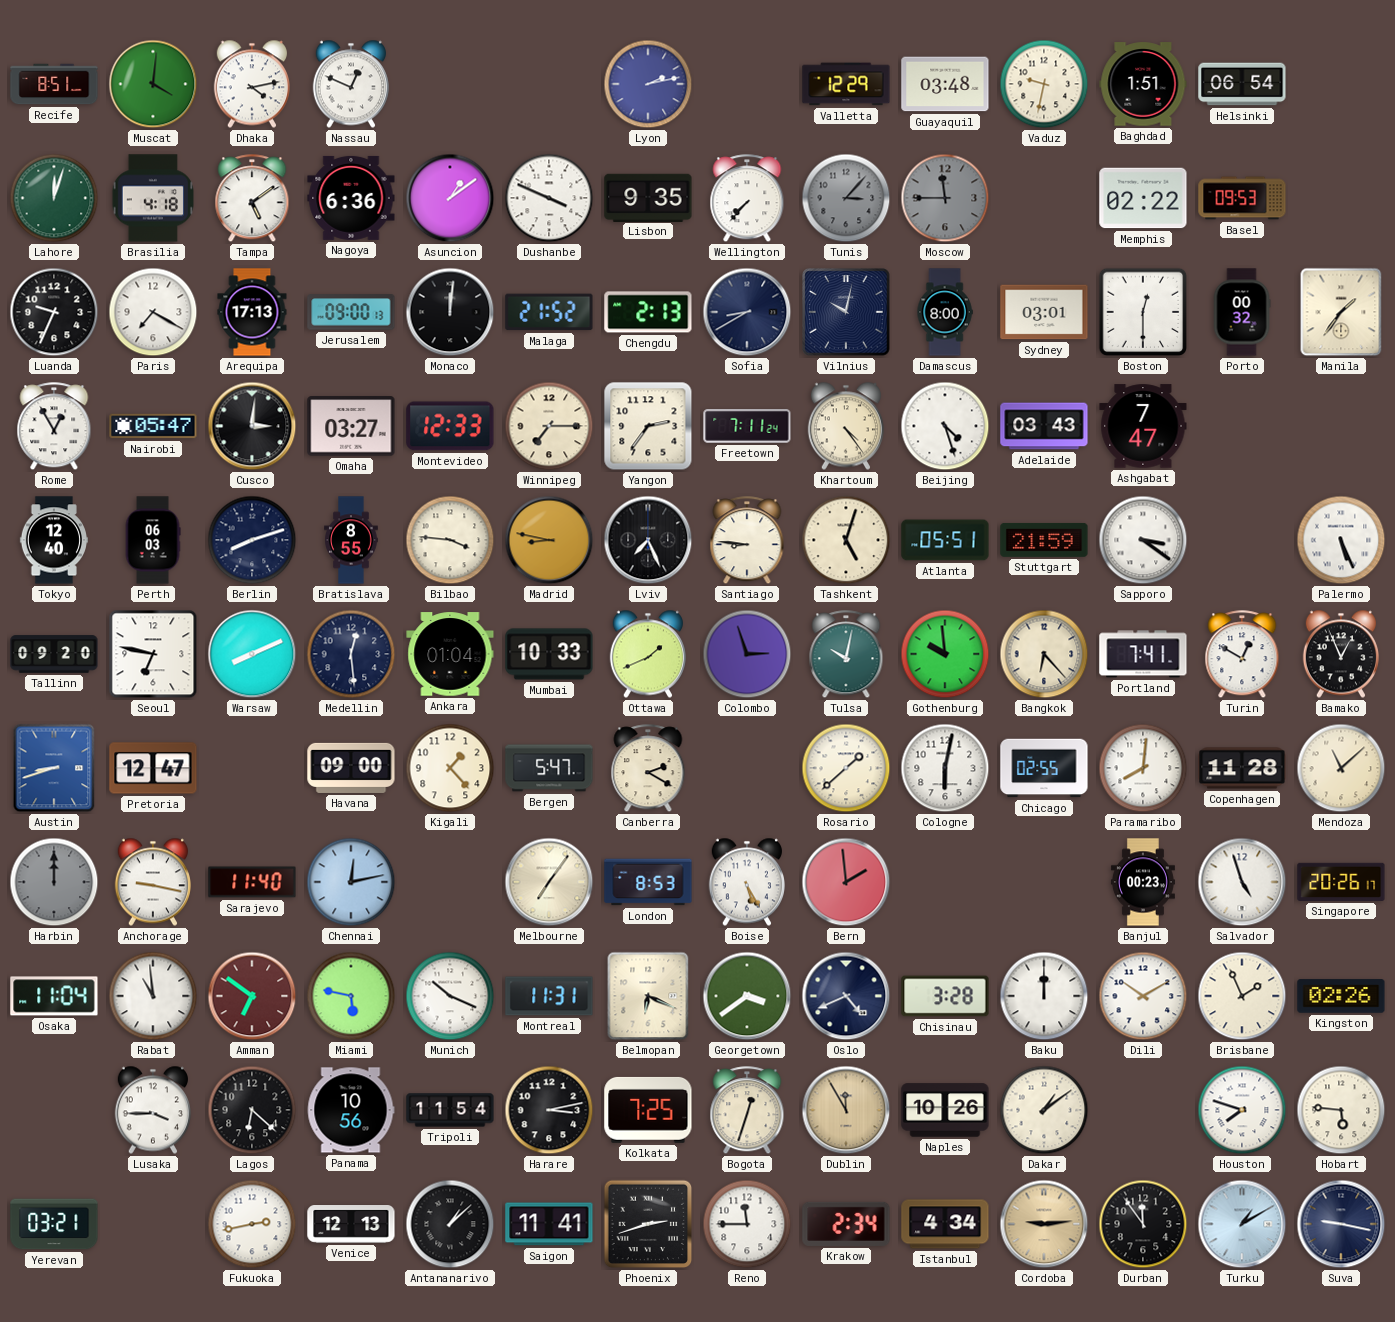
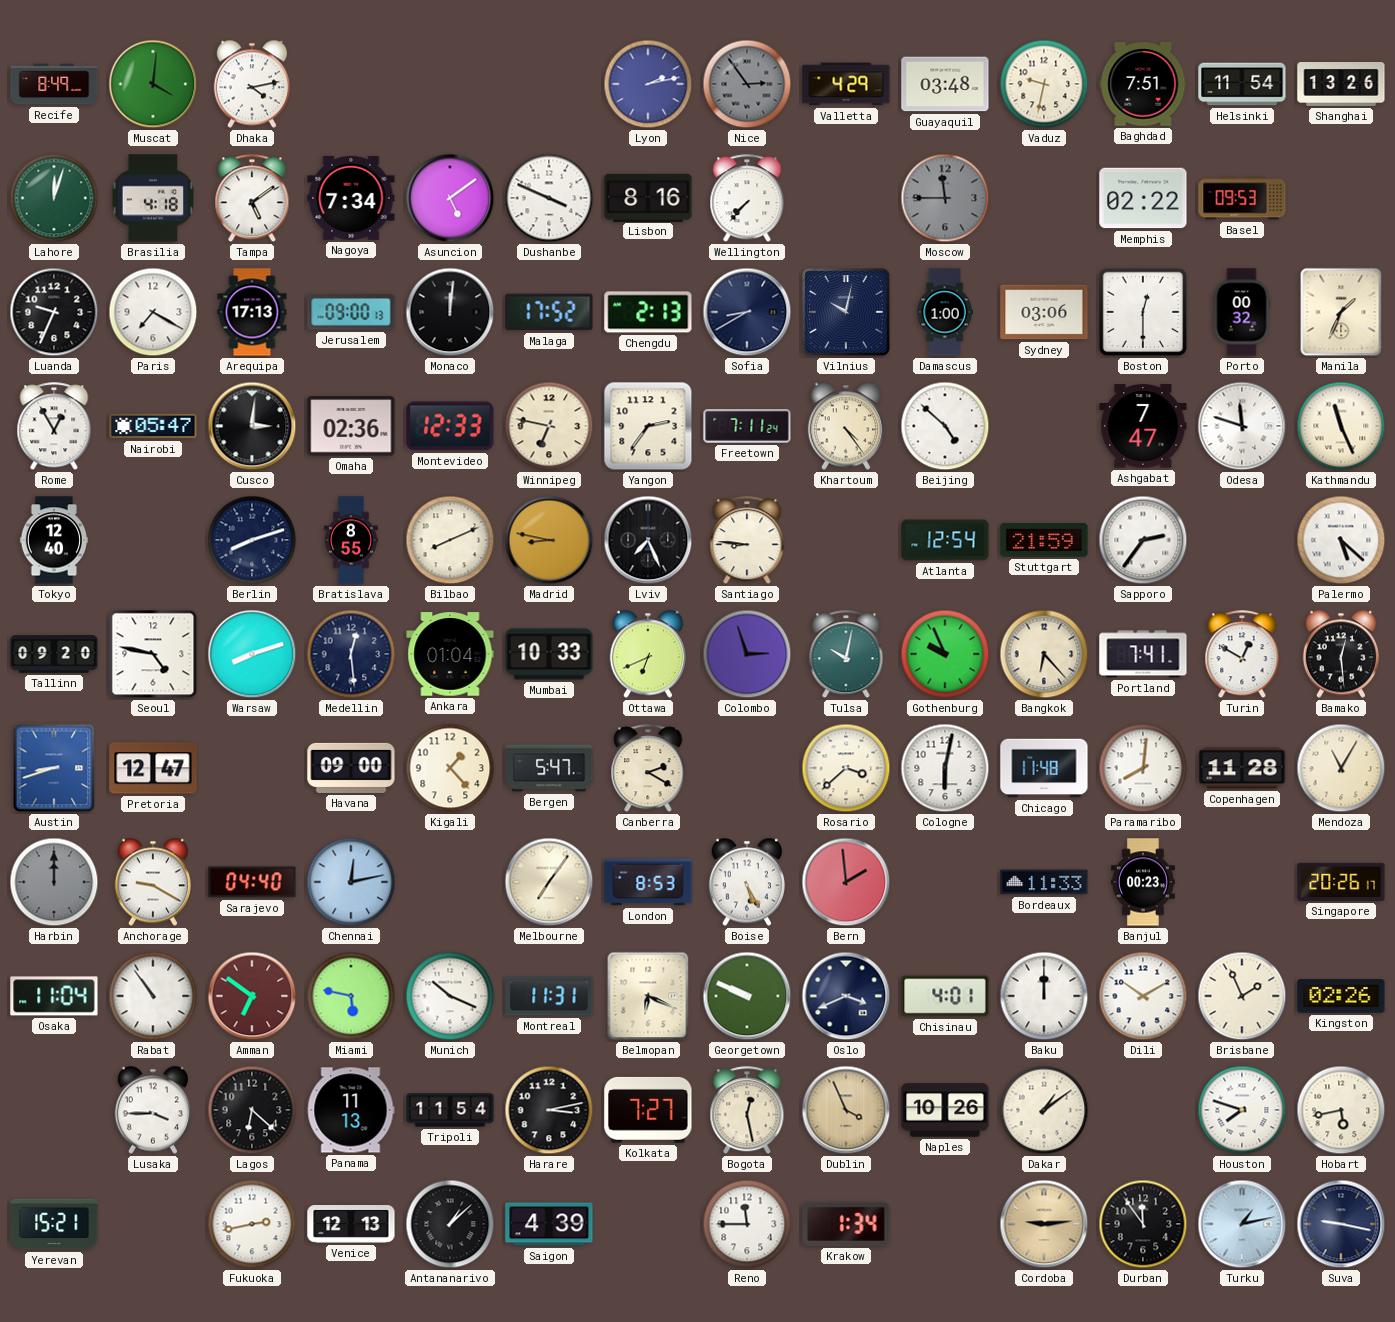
Recife: 8:51 -> 8:49 (54, 84)
Nassau: 12:49 -> none (350, 84)
Nice: none -> 2:54 (747, 84)
Valletta: 12:29 -> 4:29 (846, 84)
Baghdad: 1:51 -> 7:51 (1143, 84)
Helsinki: 06:54 -> 11:54 (1242, 84)
Shanghai: none -> 13:26 (1341, 85)
Nagoya: 6:36 -> 7:34 (351, 198)
Asuncion: 1:09 -> 5:09 (450, 198)
Lisbon: 9:35 -> 8:16 (648, 197)
Tunis: 3:07 -> none (846, 198)
Malaga: 21:52 -> 17:52 (549, 312)
Damascus: 8:00 -> 1:00 (945, 312)
Sydney: 03:01 -> 03:06 (1044, 312)
Manila: 1:36 -> 1:34 (1341, 312)
Omaha: 03:27 -> 02:36 (351, 426)
Winnipeg: 7:15 -> 6:47 (549, 426)
Beijing: 4:27 -> 4:52 (945, 426)
Adelaide: 03:43 -> none (1044, 426)
Odesa: none -> 11:48 (1242, 426)
Kathmandu: none -> 11:26 (1341, 426)
Perth: 06:03 -> none (153, 540)
Bilbao: 3:46 -> 8:11 (450, 540)
Tashkent: 5:03 -> none (846, 540)
Atlanta: 05:51 -> 12:54 (945, 540)
Sapporo: 3:21 -> 2:36 (1143, 540)
Palermo: 5:26 -> 5:22 (1341, 540)
Seoul: 6:47 -> 4:47 (153, 654)
Warsaw: 8:11 -> 8:12 (252, 654)
Ottawa: 1:41 -> 6:41 (647, 654)
Gothenburg: 9:59 -> 9:56 (945, 654)
Bamako: 12:56 -> 12:29 (1340, 654)
Rosario: 1:38 -> 3:38 (846, 768)
Chicago: 02:55 -> 11:48 (1044, 768)
Mendoza: 11:08 -> 11:05 (1341, 768)
Anchorage: 9:17 -> 9:20 (152, 882)
Sarajevo: 11:40 -> 04:40 (252, 882)
Bordeaux: none -> 11:33 (1044, 882)
Salvador: 4:57 -> none (1242, 882)
Rabat: 10:59 -> 10:54 (153, 996)
Georgetown: 3:39 -> 9:49 (747, 996)
Oslo: 4:41 -> 3:41 (846, 996)
Chisinau: 3:28 -> 4:01 (945, 996)
Panama: 10:56 -> 11:13 (351, 1110)
Kolkata: 7:25 -> 7:27 (648, 1110)
Bogota: 12:33 -> 12:28 (747, 1111)
Dublin: 11:55 -> 3:56 (846, 1110)
Hobart: 5:46 -> 5:43 (1341, 1110)
Yerevan: 03:21 -> 15:21 (54, 1224)
Saigon: 11:41 -> 4:39 (549, 1224)
Phoenix: 2:42 -> none (648, 1224)
Krakow: 2:34 -> 1:34 (846, 1224)
Istanbul: 4:34 -> none (945, 1224)
Turku: 1:10 -> 1:13 (1242, 1224)
